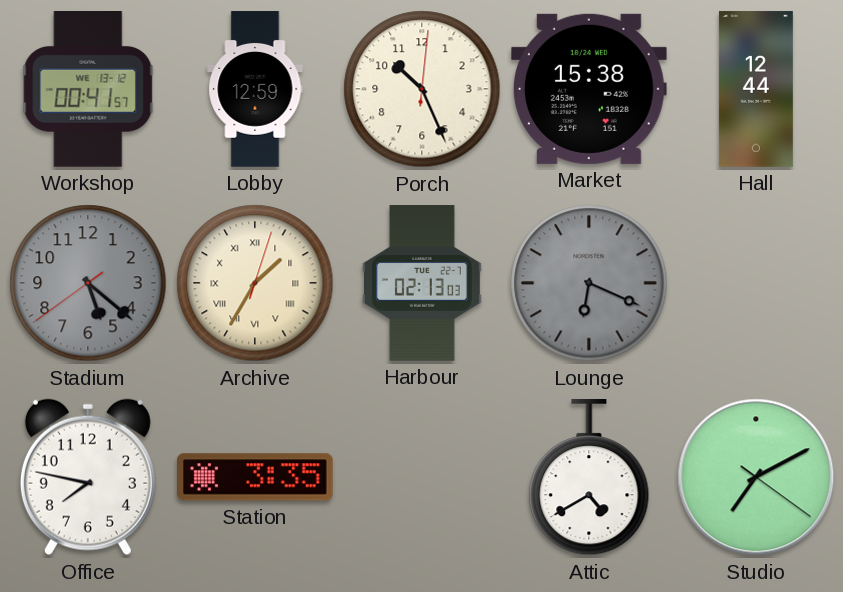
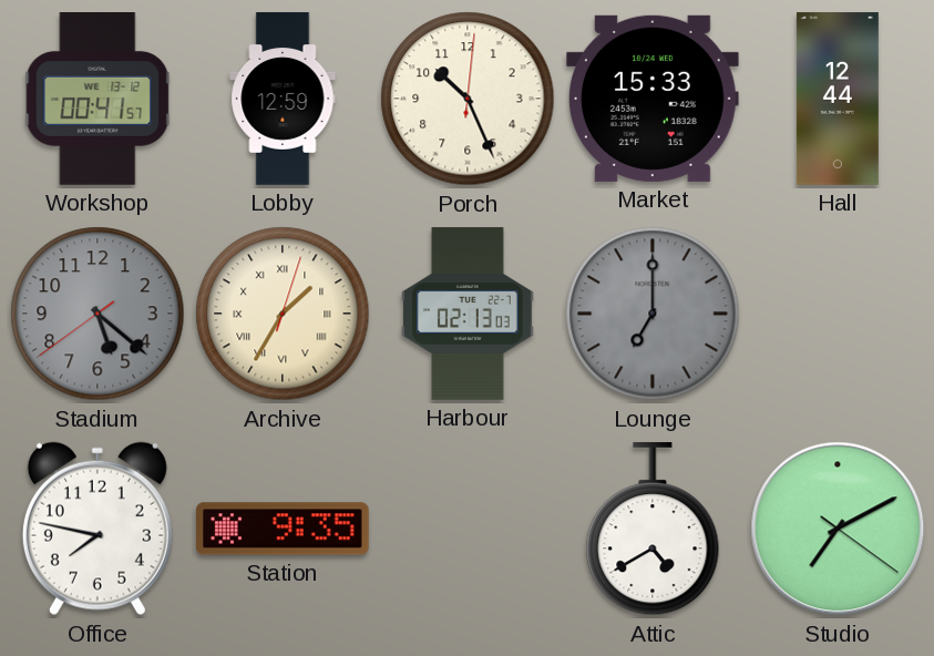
Market: 15:38 -> 15:33 (654, 99)
Lounge: 6:19 -> 7:00 (653, 314)
Station: 3:35 -> 9:35 (284, 529)
